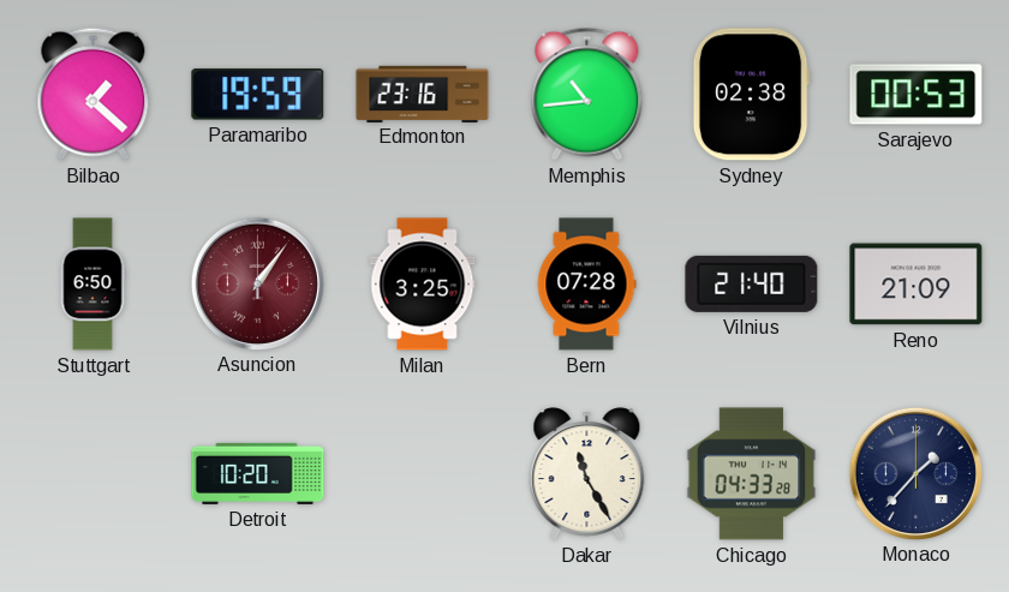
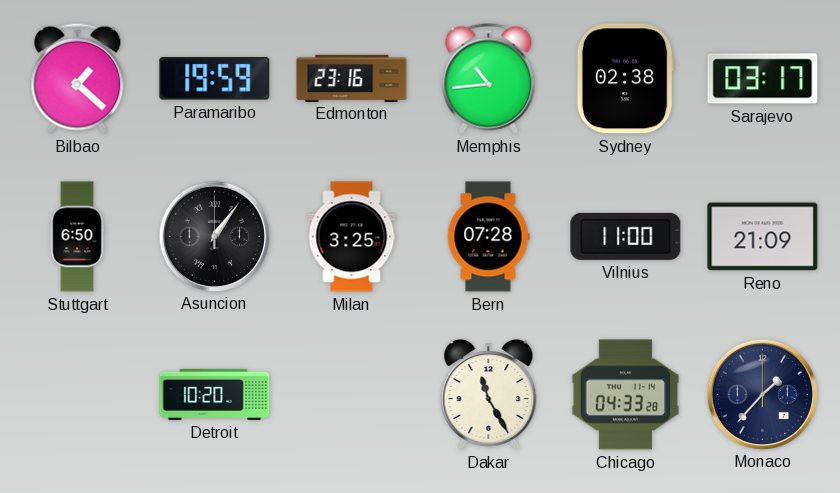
Sarajevo: 00:53 -> 03:17 (763, 79)
Asuncion dial: burgundy -> black (214, 236)
Vilnius: 21:40 -> 11:00 (626, 236)
